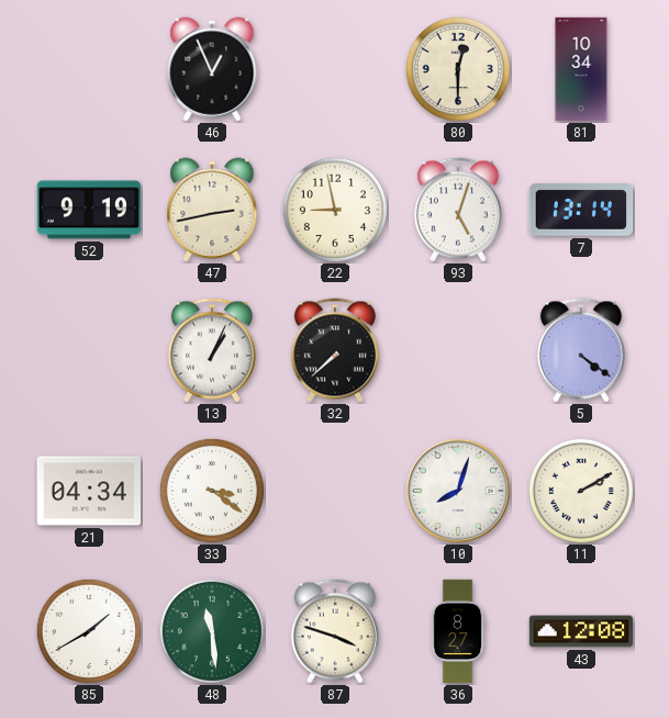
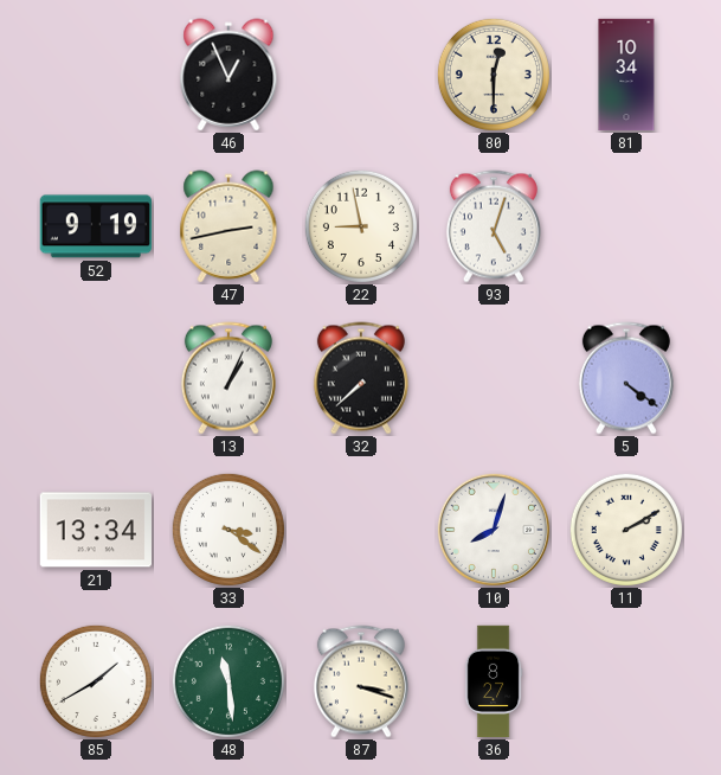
7: 13:14 -> none (581, 210)
21: 04:34 -> 13:34 (95, 530)
87: 3:48 -> 3:18 (361, 681)
43: 12:08 -> none (581, 631)
